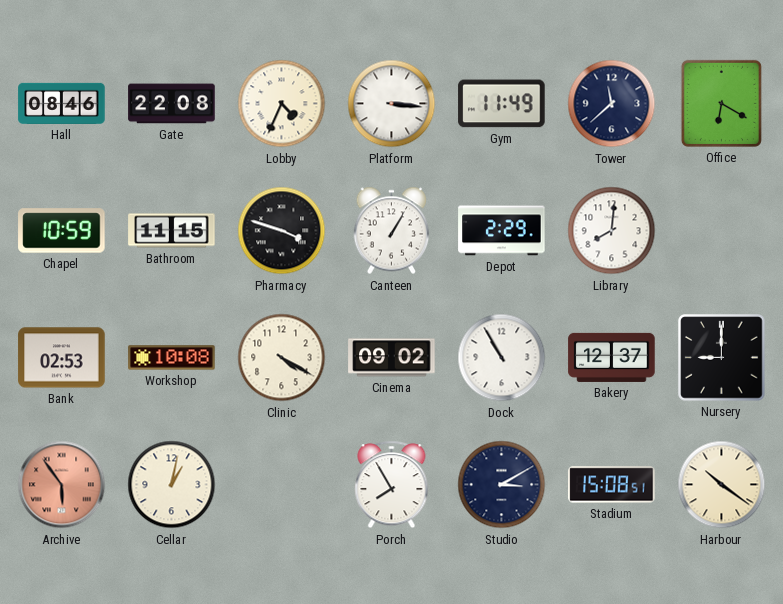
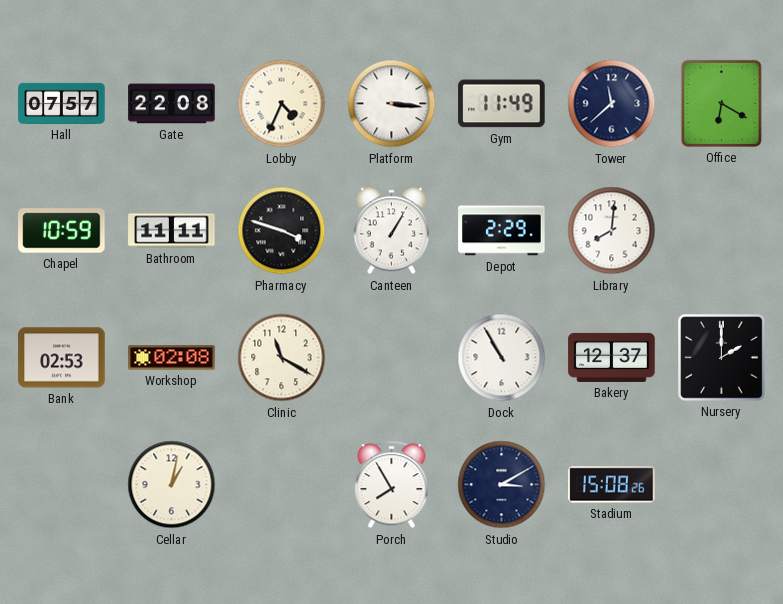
Hall: 08:46 -> 07:57 (62, 103)
Bathroom: 11:15 -> 11:11 (172, 231)
Workshop: 10:08 -> 02:08 (172, 358)
Clinic: 4:20 -> 11:20 (282, 358)
Cinema: 09:02 -> none (392, 358)
Nursery: 9:00 -> 2:00 (722, 358)
Archive: 5:54 -> none (62, 485)
Stadium: 15:08:51 -> 15:08:26 (612, 485)
Harbour: 10:21 -> none (722, 485)
